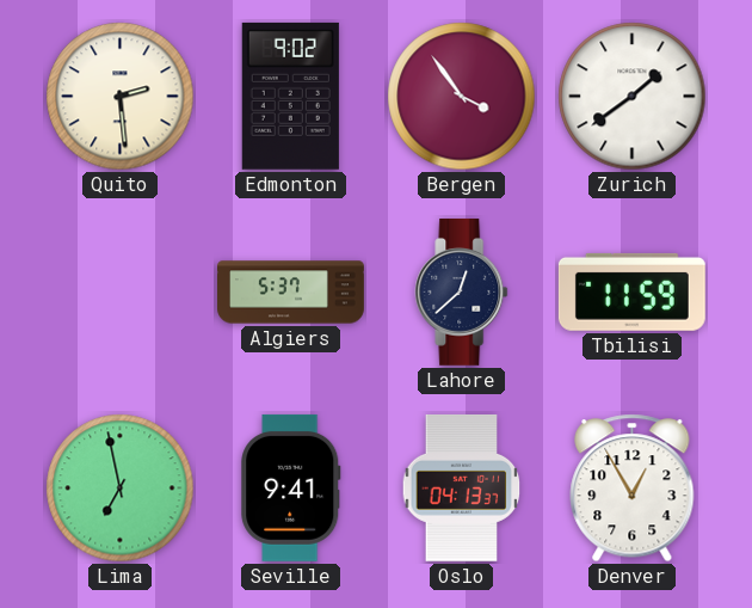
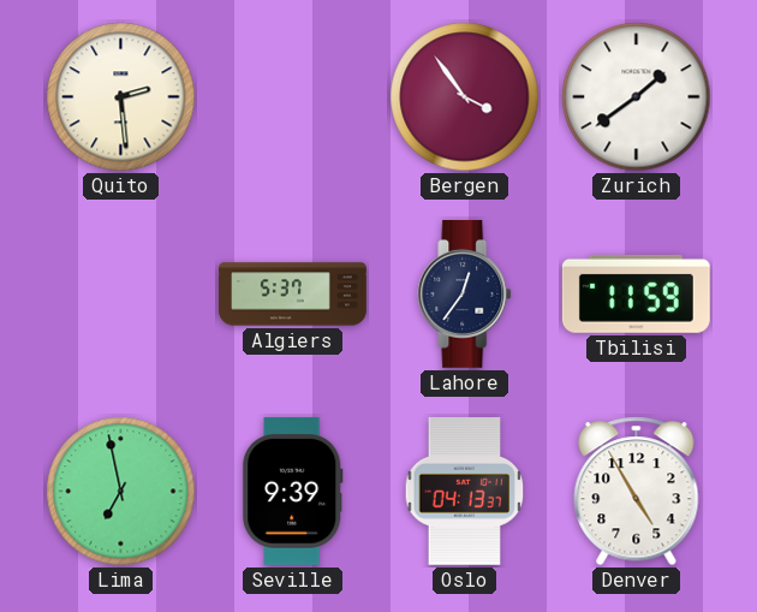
Edmonton: 9:02 -> none (290, 96)
Lahore: 12:38 -> 12:36 (465, 293)
Seville: 9:41 -> 9:39 (293, 491)
Denver: 12:55 -> 4:55 (637, 492)
